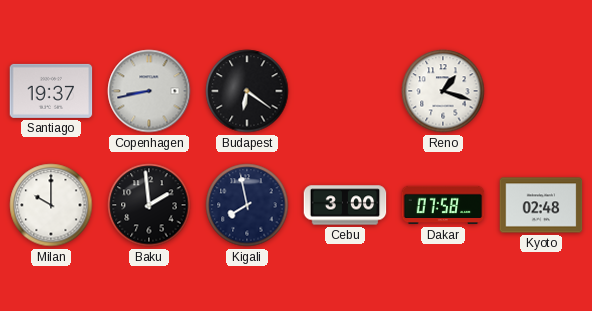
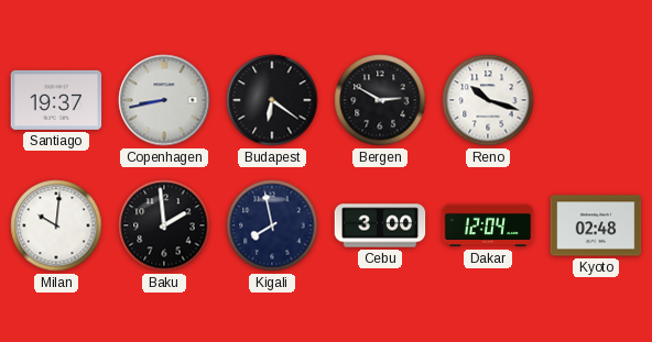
Bergen: none -> 2:50 (380, 100)
Reno: 1:18 -> 10:18 (488, 100)
Milan: 10:00 -> 10:01 (56, 225)
Dakar: 07:58 -> 12:04 (488, 225)
